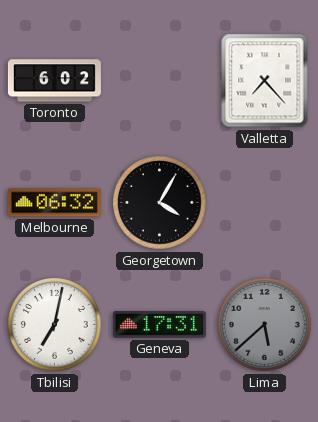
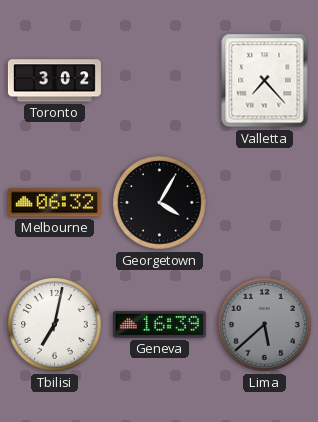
Toronto: 6:02 -> 3:02 (54, 81)
Geneva: 17:31 -> 16:39 (159, 325)
